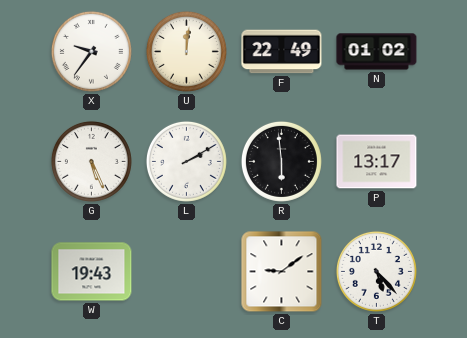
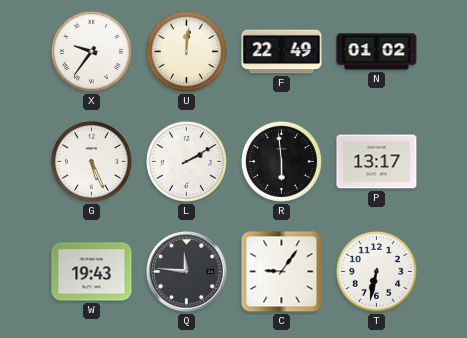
Q: none -> 11:46 (187, 272)
C: 9:09 -> 9:06 (282, 272)
T: 5:23 -> 6:32 (376, 271)
